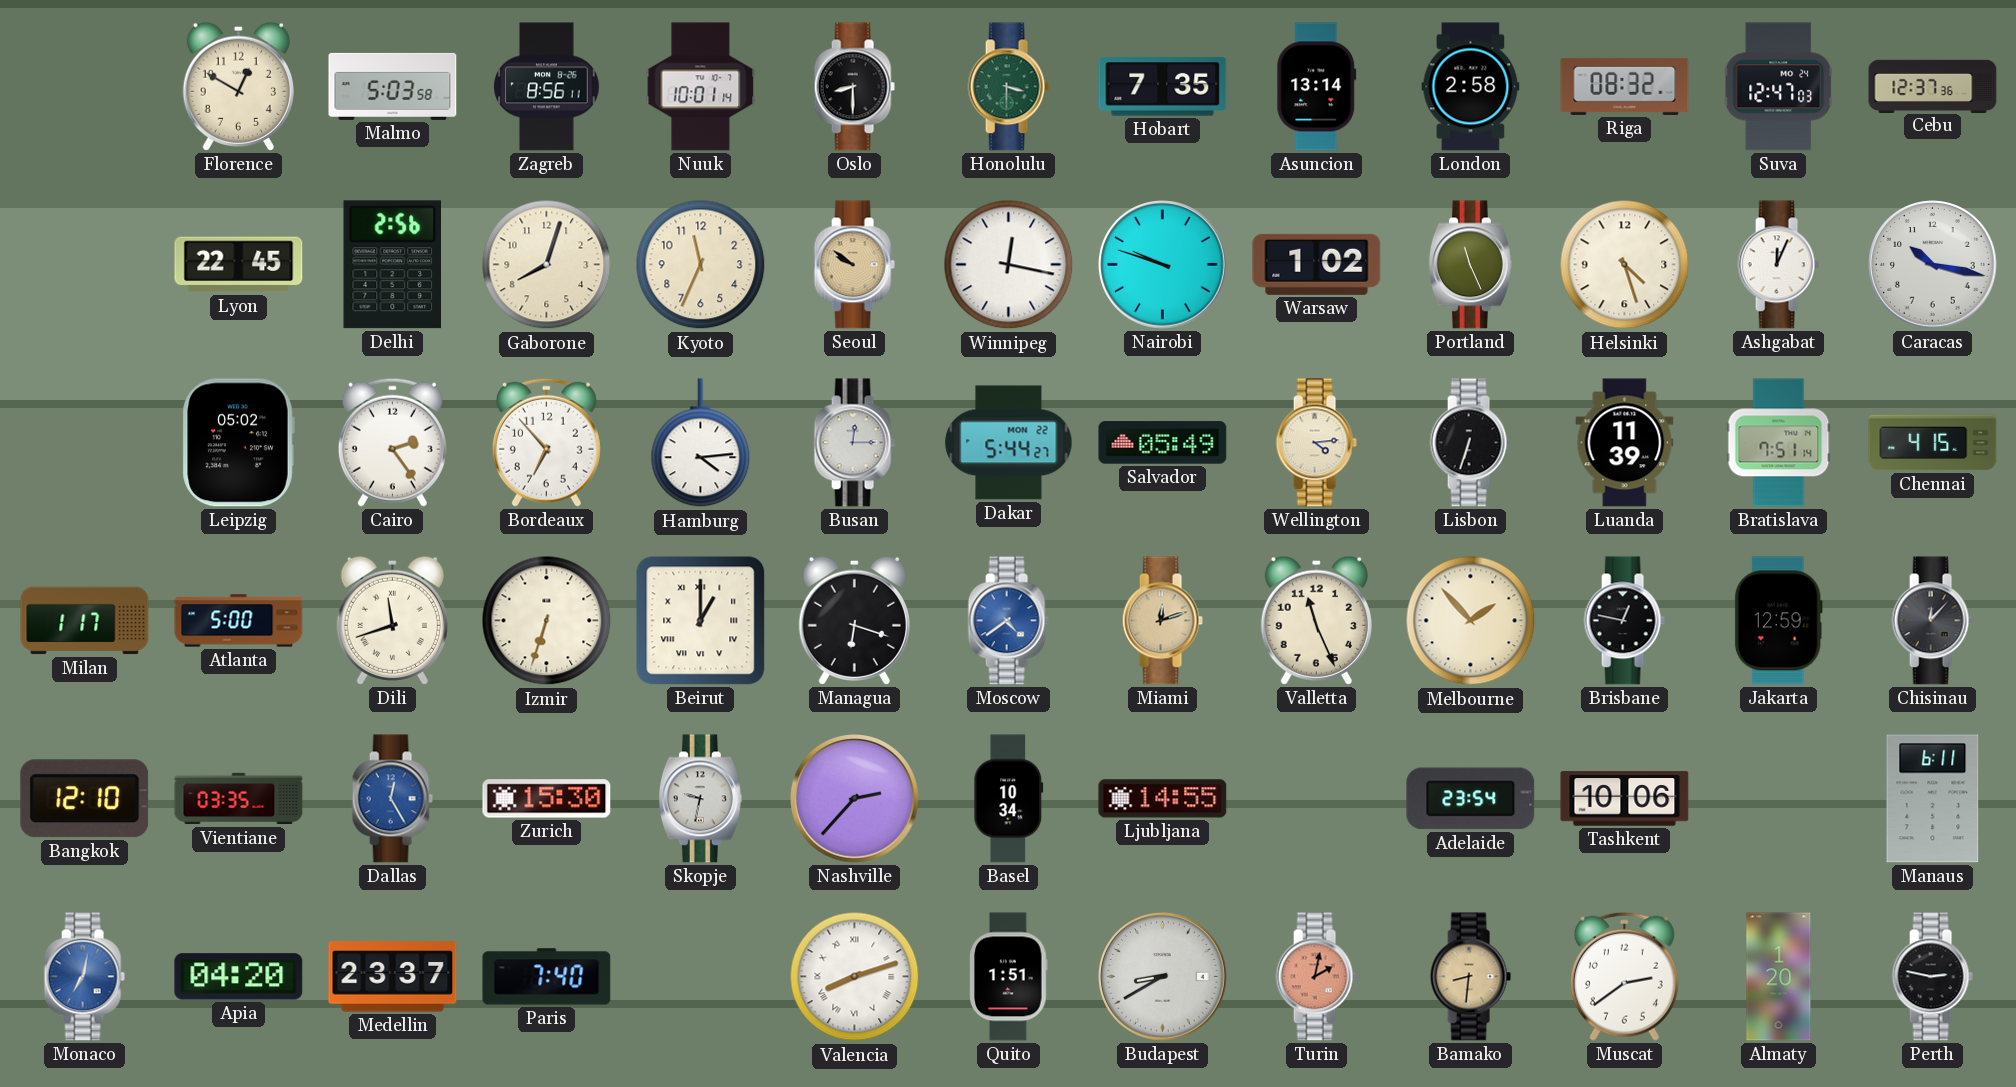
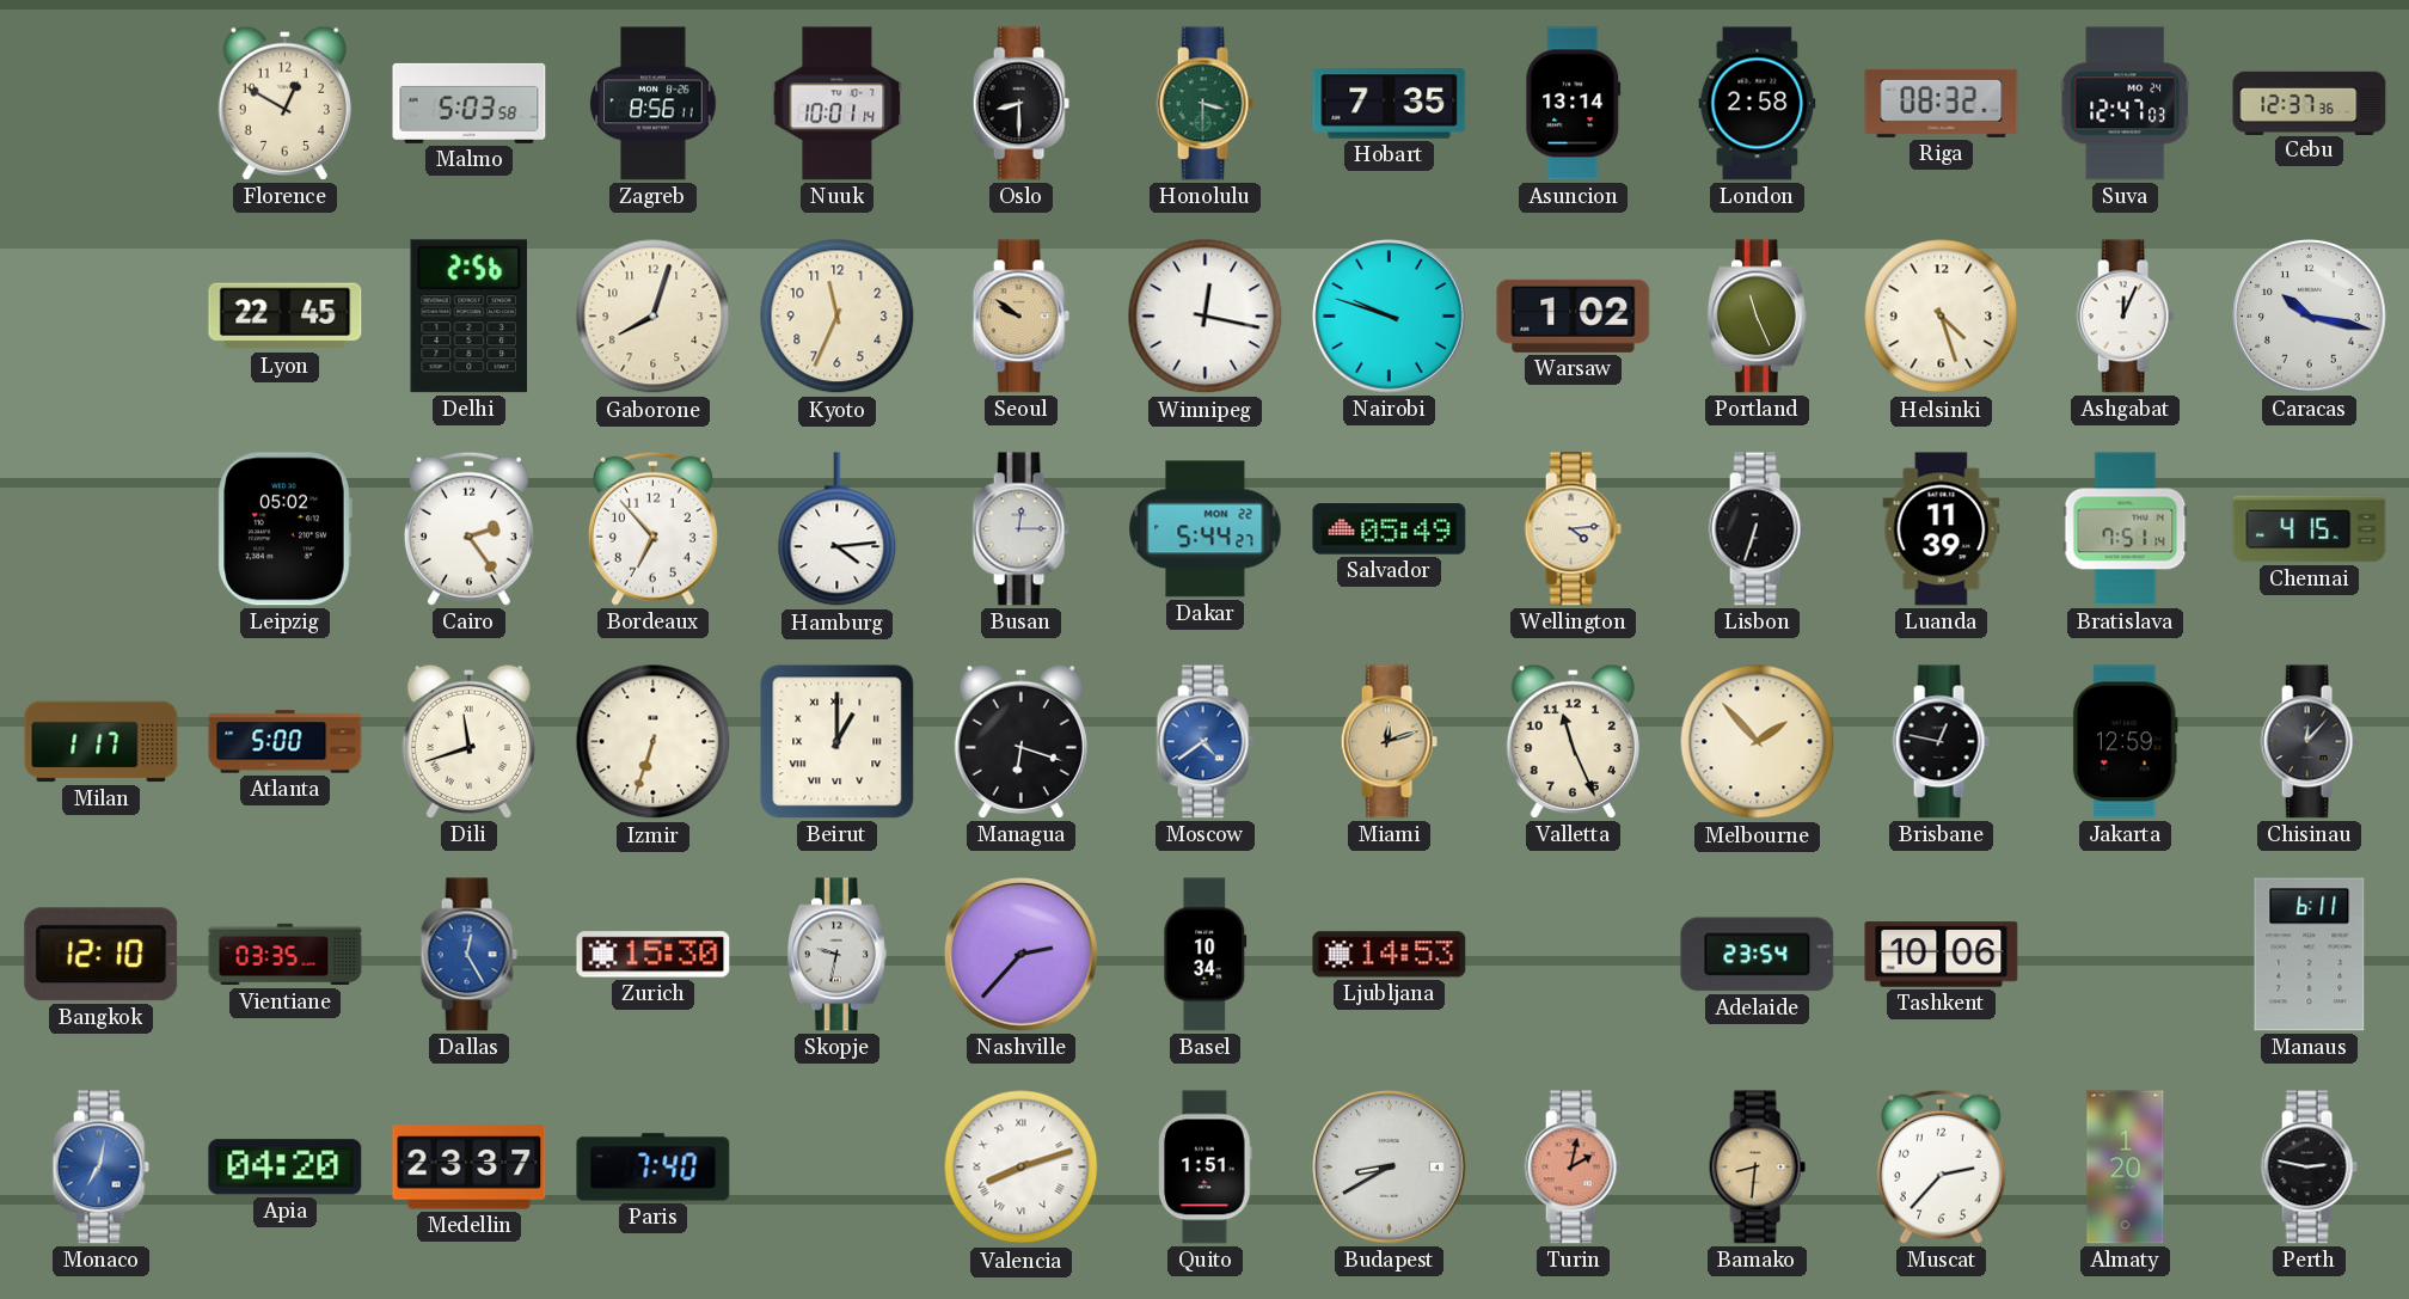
Ljubljana: 14:55 -> 14:53 (1390, 955)
Muscat: 2:39 -> 2:37 (1941, 1166)
